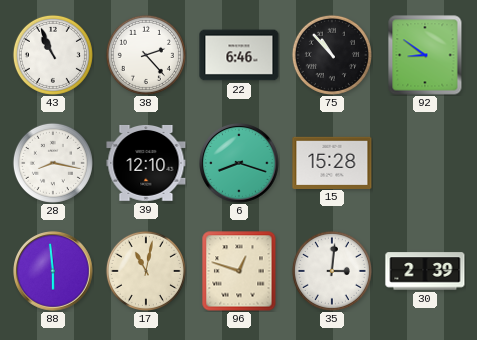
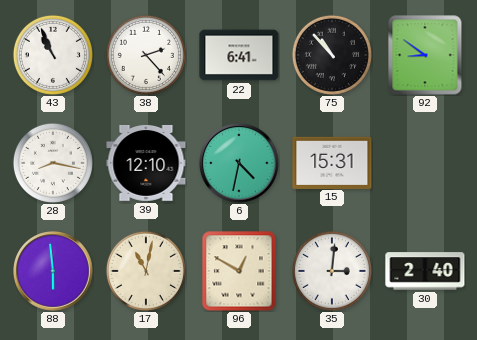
22: 6:46 -> 6:41 (239, 55)
6: 8:18 -> 4:32 (240, 164)
15: 15:28 -> 15:31 (332, 162)
96: 12:48 -> 12:50 (239, 271)
30: 2:39 -> 2:40 (425, 271)
